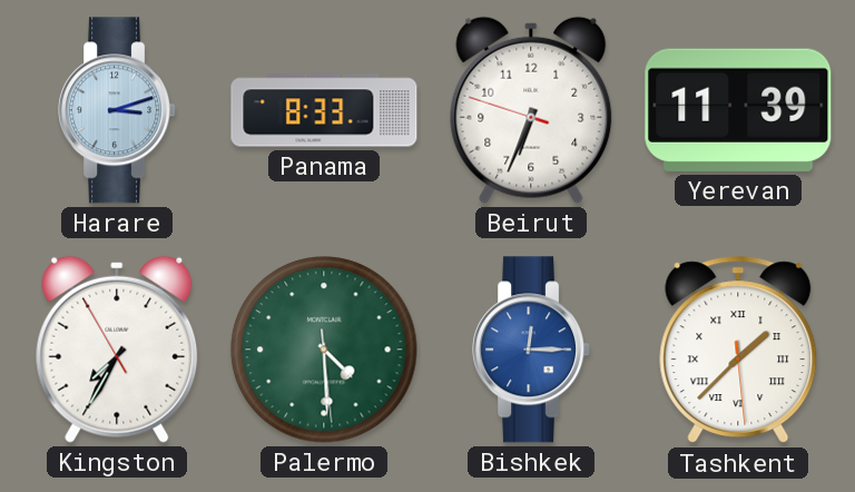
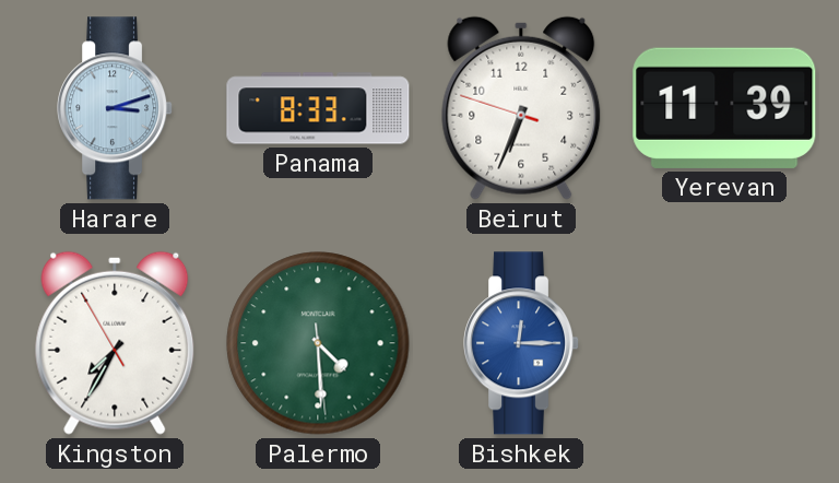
Tashkent: 1:37 -> none (738, 351)
